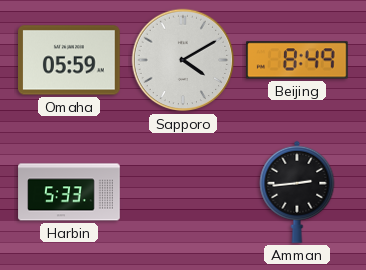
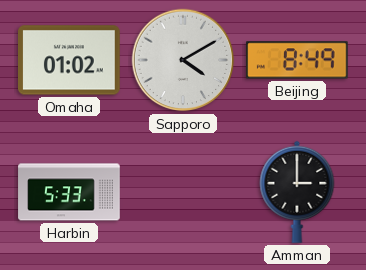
Omaha: 05:59 -> 01:02 (70, 60)
Amman: 2:44 -> 3:00 (297, 192)
